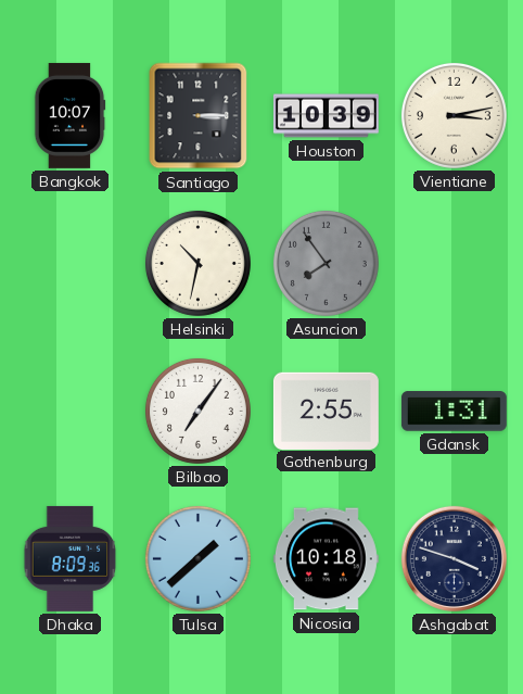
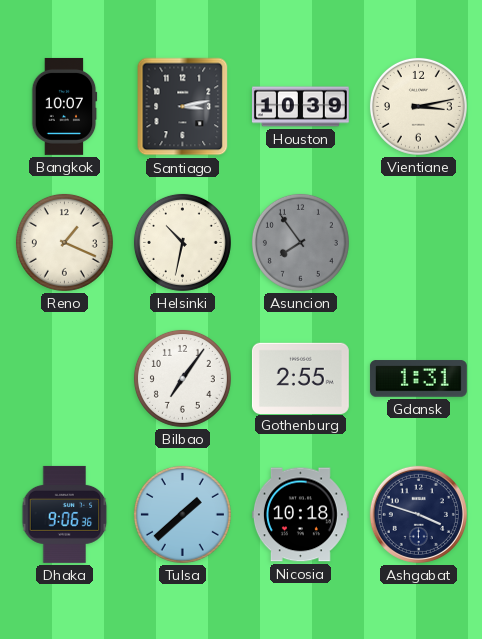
Santiago: 3:15 -> 3:13 (183, 107)
Reno: none -> 1:19 (64, 242)
Dhaka: 8:09 -> 9:06 (65, 514)
